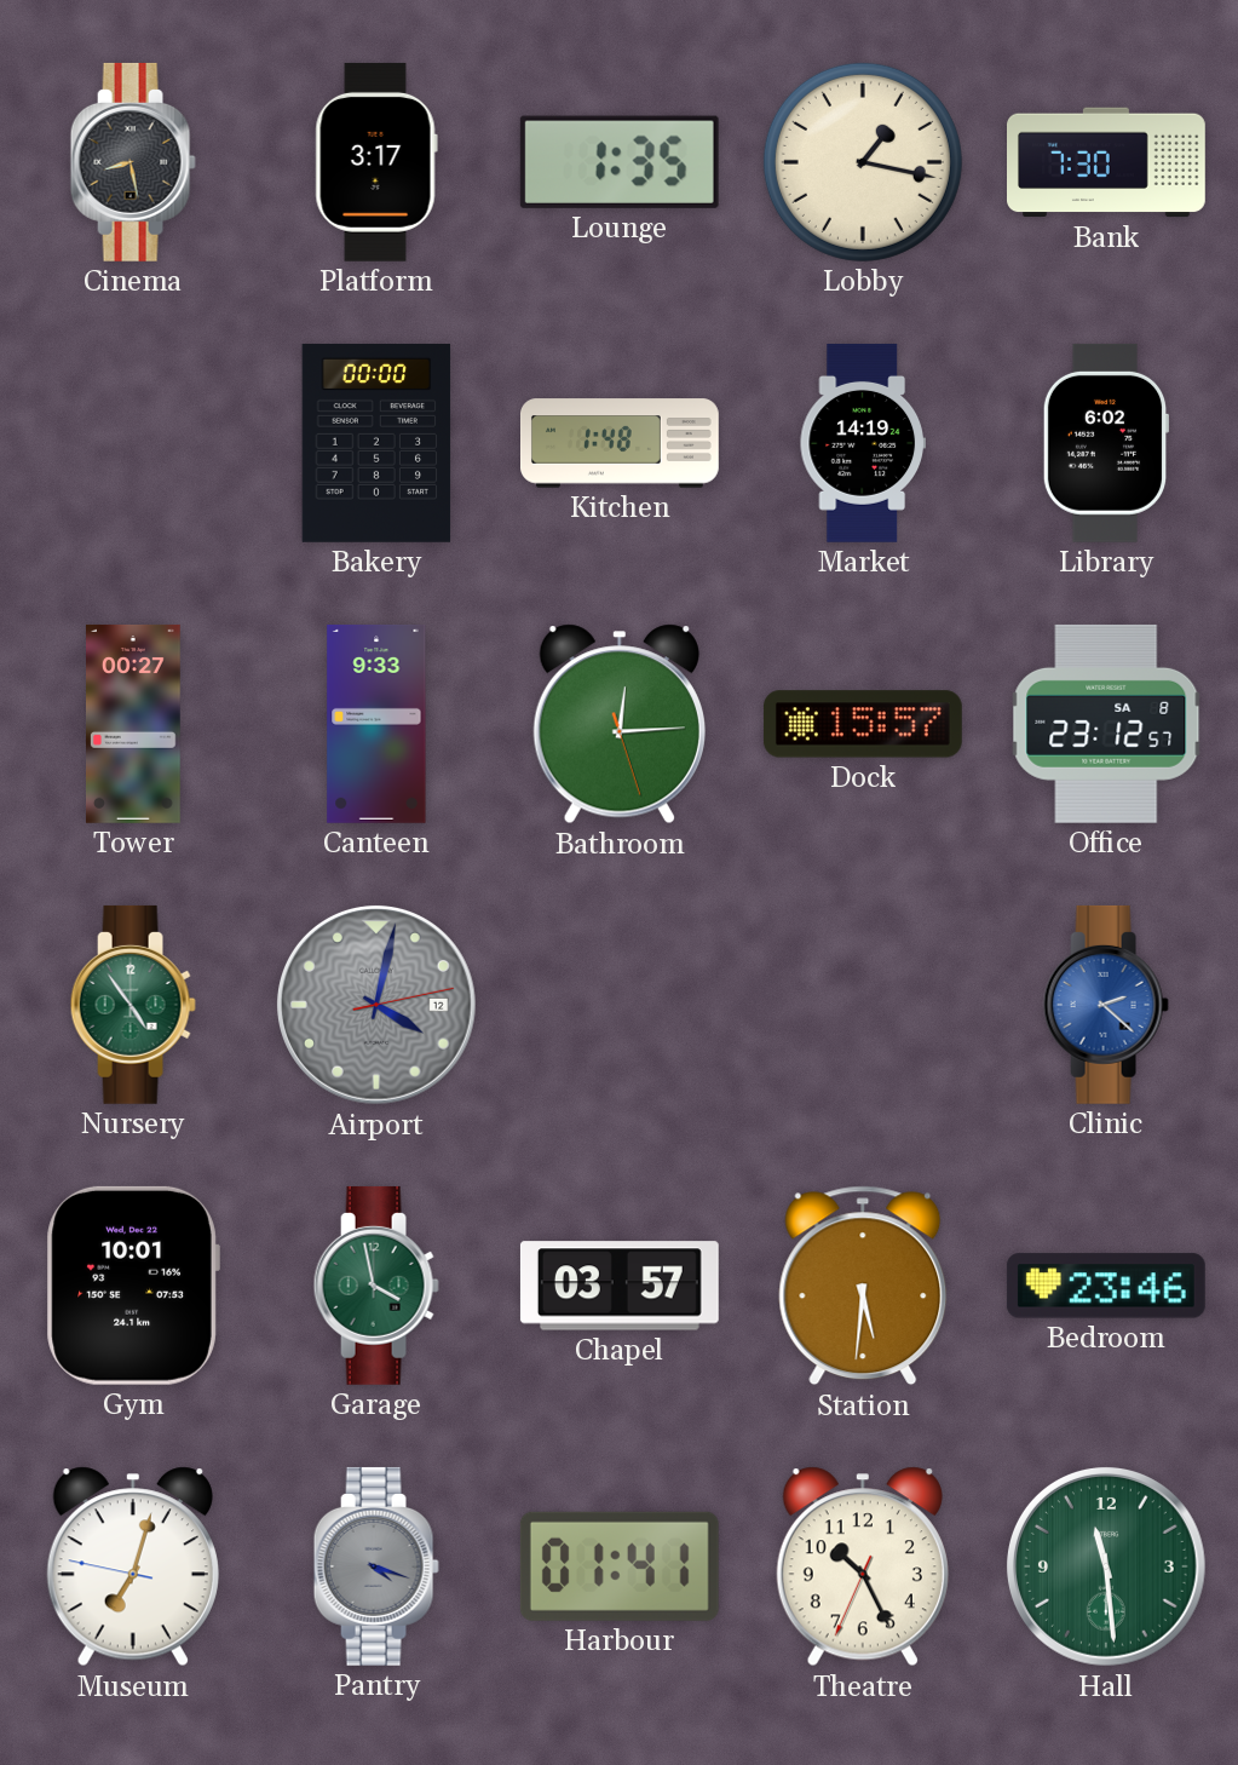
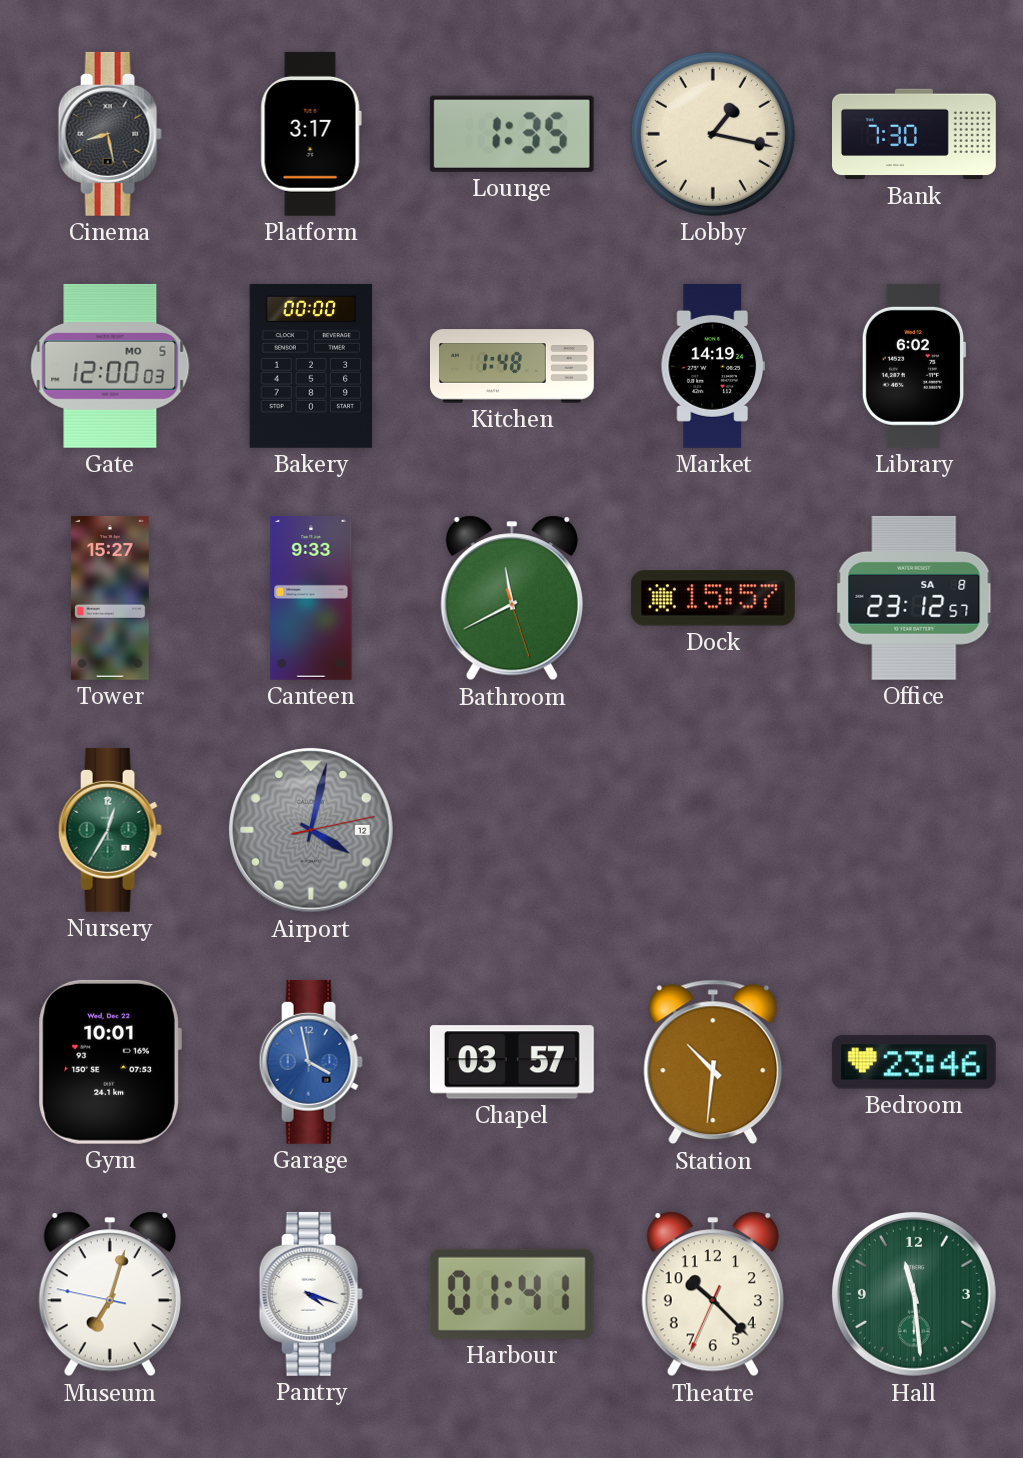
Gate: none -> 12:00 (110, 366)
Tower: 00:27 -> 15:27 (111, 598)
Bathroom: 12:14 -> 11:40 (512, 598)
Nursery: 4:54 -> 12:35 (110, 830)
Clinic: 2:22 -> none (1106, 1005)
Garage dial: green -> blue (311, 1062)
Station: 5:31 -> 10:31 (713, 1062)
Pantry dial: grey -> white (311, 1294)
Theatre: 10:25 -> 10:22 (713, 1294)
